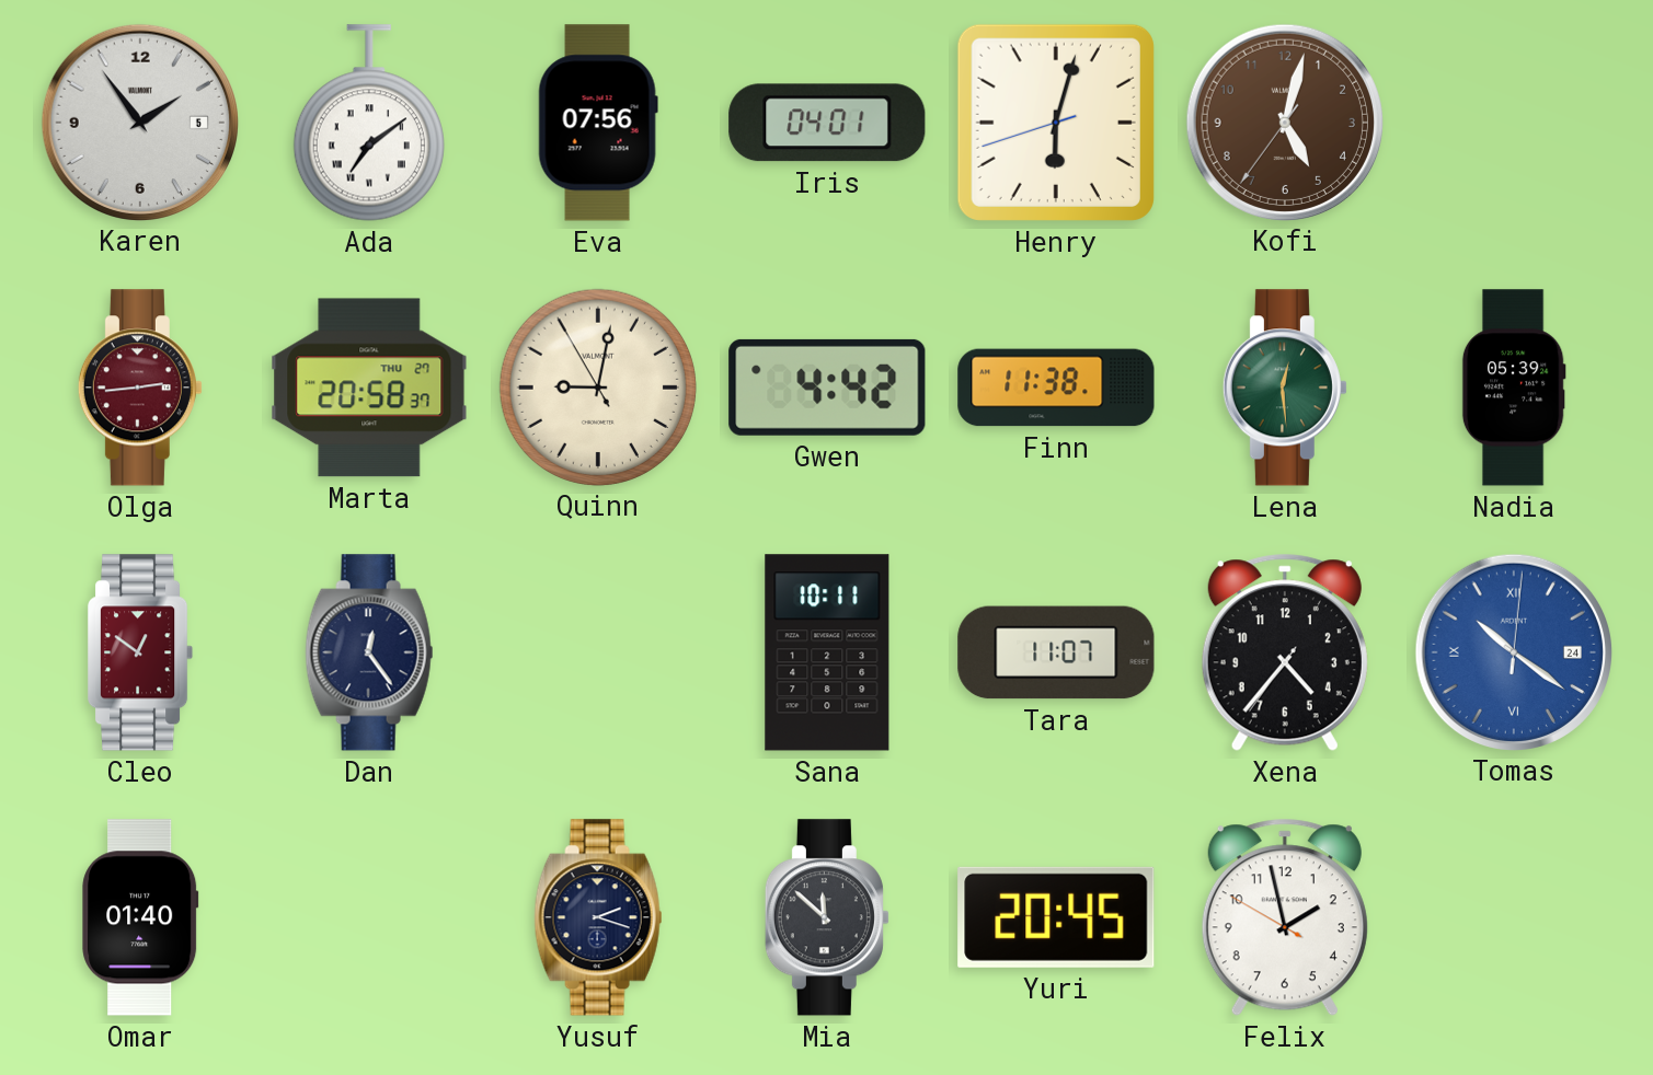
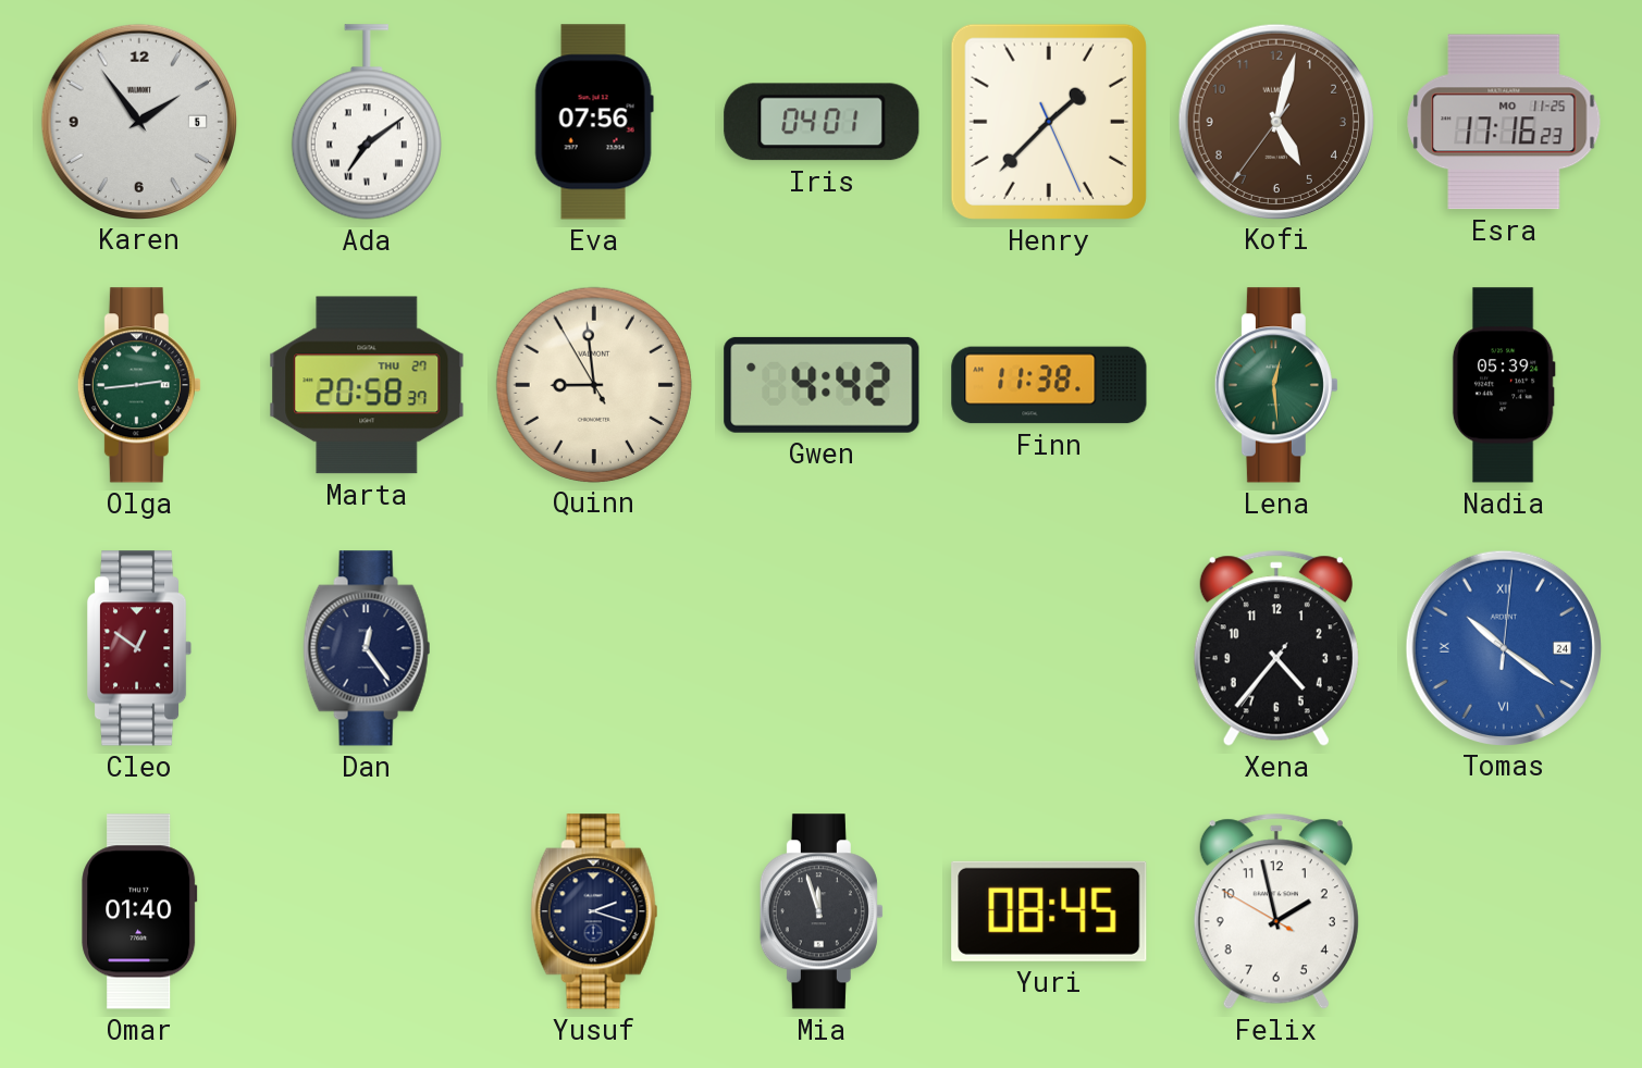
Henry: 6:02 -> 1:37 (1049, 122)
Esra: none -> 17:16 (1504, 122)
Olga dial: burgundy -> green (139, 385)
Quinn: 9:01 -> 8:58 (593, 384)
Sana: 10:11 -> none (827, 652)
Tara: 11:07 -> none (1056, 652)
Mia: 11:52 -> 11:57 (822, 911)
Yuri: 20:45 -> 08:45 (1049, 911)
